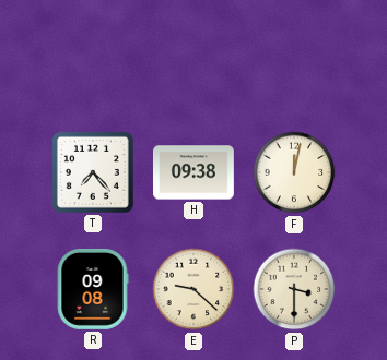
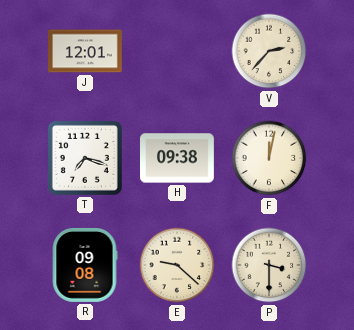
J: none -> 12:01 (86, 51)
V: none -> 2:37 (269, 51)
T: 7:23 -> 7:18 (85, 158)
